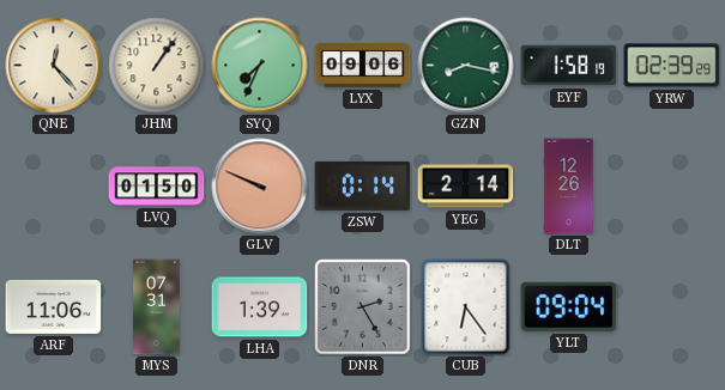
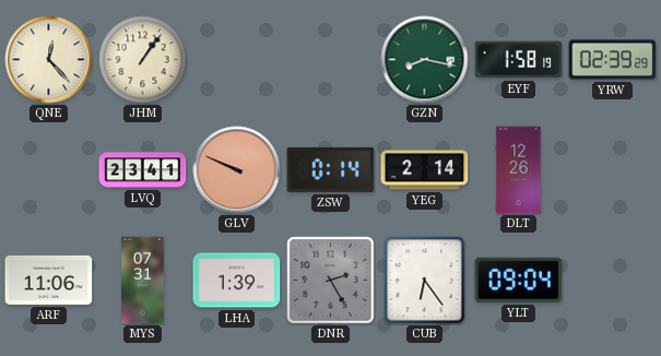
SYQ: 7:34 -> none (260, 66)
LYX: 09:06 -> none (363, 66)
LVQ: 01:50 -> 23:41 (143, 170)
